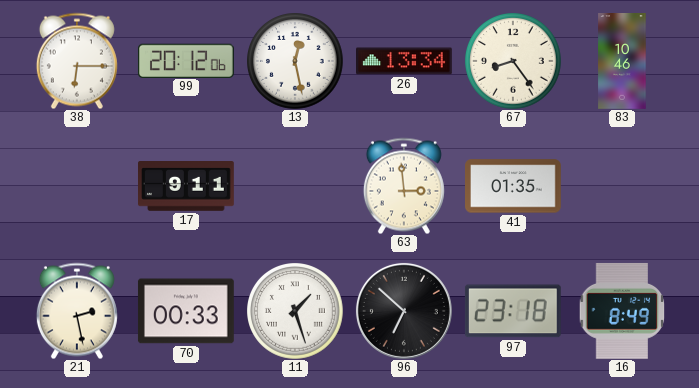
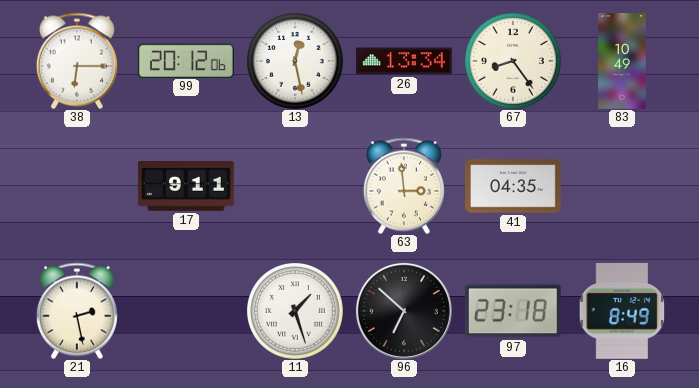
83: 10:46 -> 10:49 (622, 62)
41: 01:35 -> 04:35 (514, 186)
70: 00:33 -> none (186, 311)
